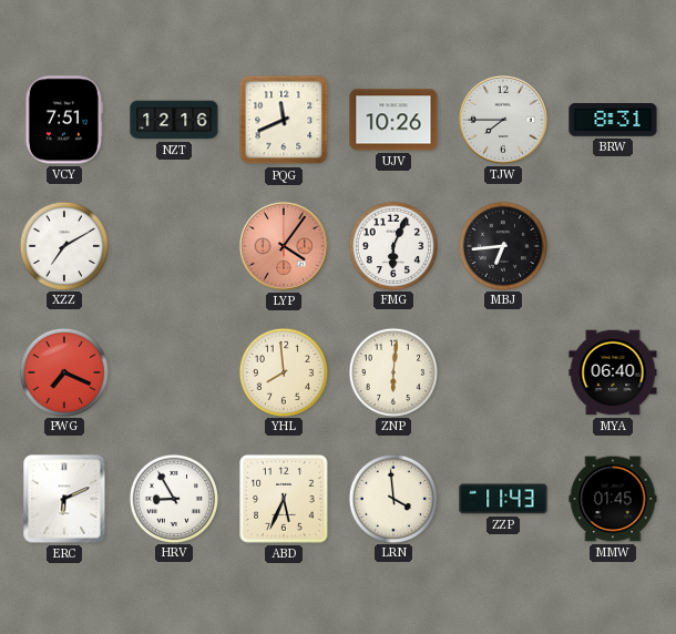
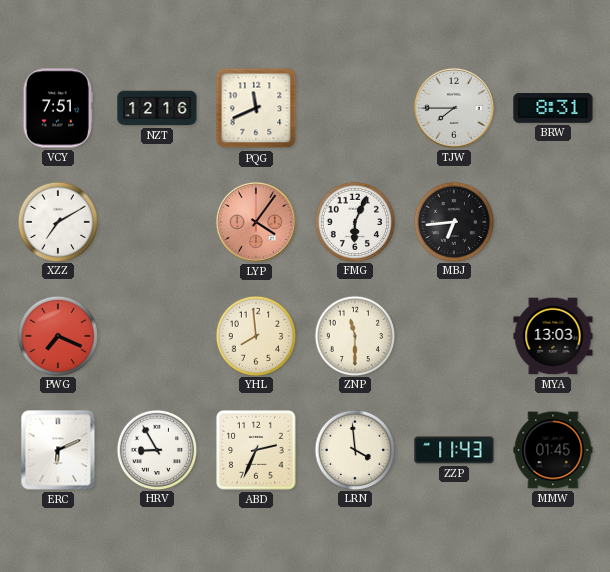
UJV: 10:26 -> none (393, 120)
ZNP: 6:01 -> 11:30 (354, 335)
MYA: 06:40 -> 13:03 (553, 336)
ABD: 5:34 -> 2:34 (256, 450)
